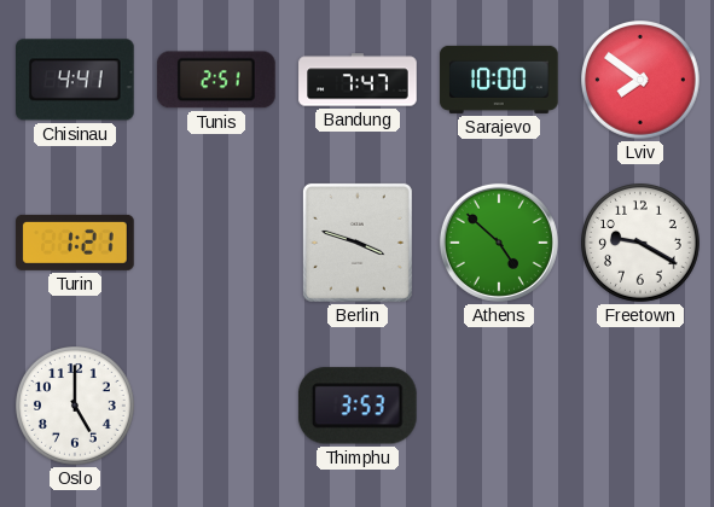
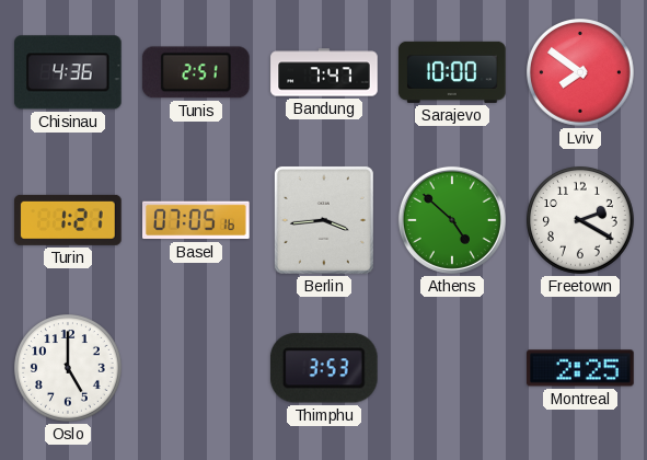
Chisinau: 4:41 -> 4:36 (69, 72)
Basel: none -> 07:05 (197, 220)
Berlin: 3:48 -> 3:44 (324, 220)
Freetown: 9:20 -> 2:20 (581, 221)
Montreal: none -> 2:25 (580, 368)
